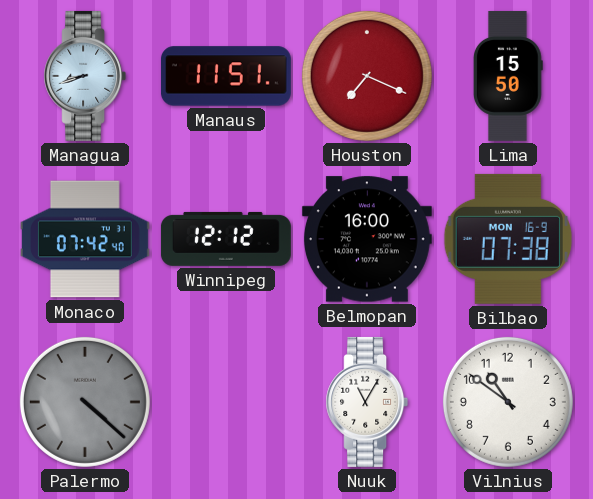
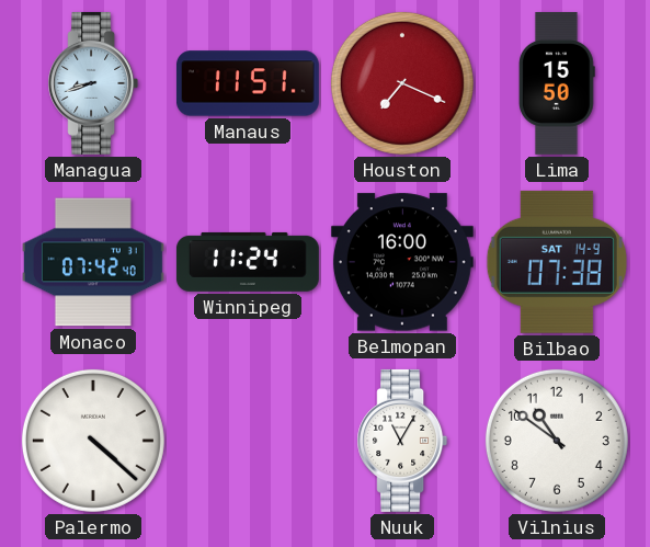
Winnipeg: 12:12 -> 11:24 (248, 262)
Bilbao date: MON 16-9 -> SAT 14-9 (557, 262)
Palermo dial: grey -> white (93, 441)
